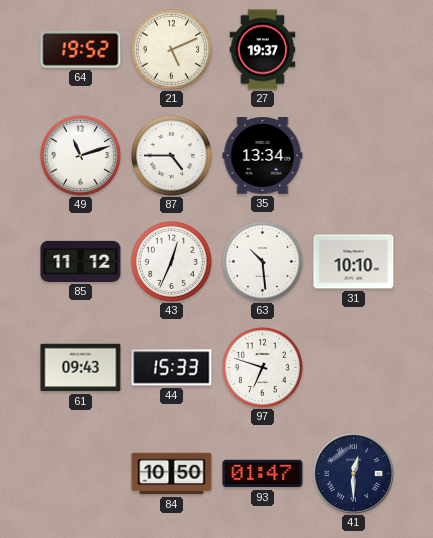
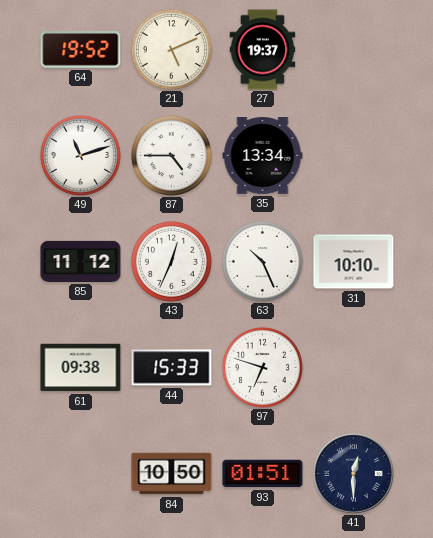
63: 10:29 -> 10:26 (262, 261)
61: 09:43 -> 09:38 (81, 368)
93: 01:47 -> 01:51 (263, 474)
